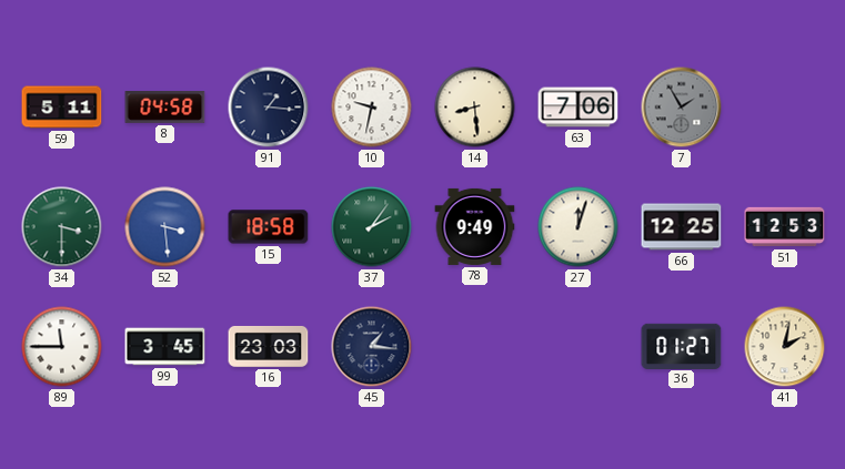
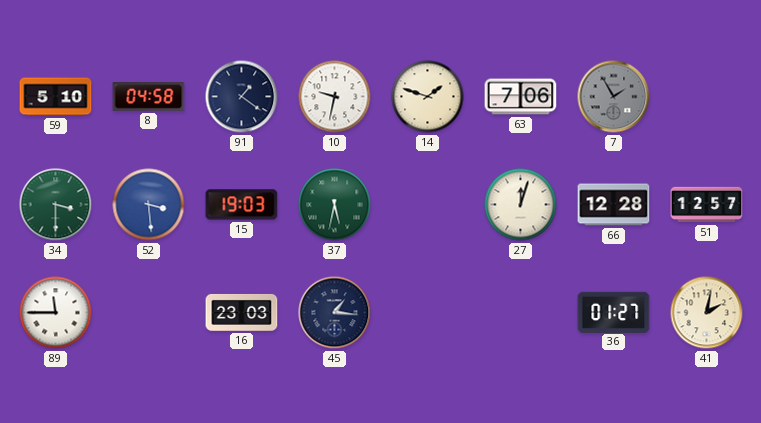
59: 5:11 -> 5:10 (56, 97)
91: 1:16 -> 1:21 (242, 97)
14: 8:29 -> 1:48 (428, 97)
15: 18:58 -> 19:03 (242, 205)
37: 2:06 -> 5:32 (335, 205)
78: 9:49 -> none (475, 226)
66: 12:25 -> 12:28 (614, 205)
51: 12:53 -> 12:57 (707, 205)
99: 3:45 -> none (165, 347)
